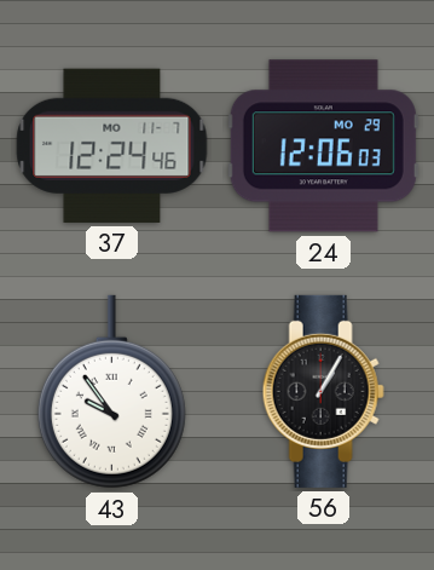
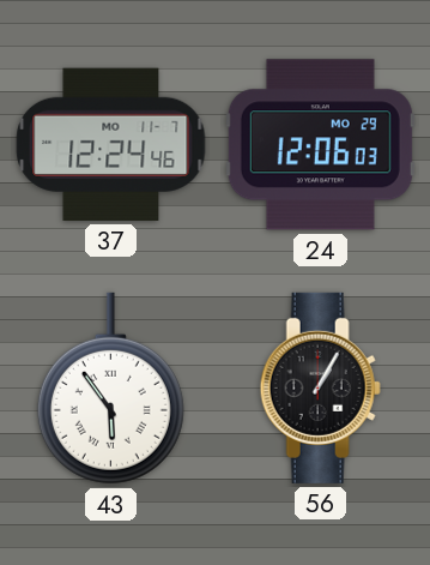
43: 9:54 -> 5:54 (110, 389)
